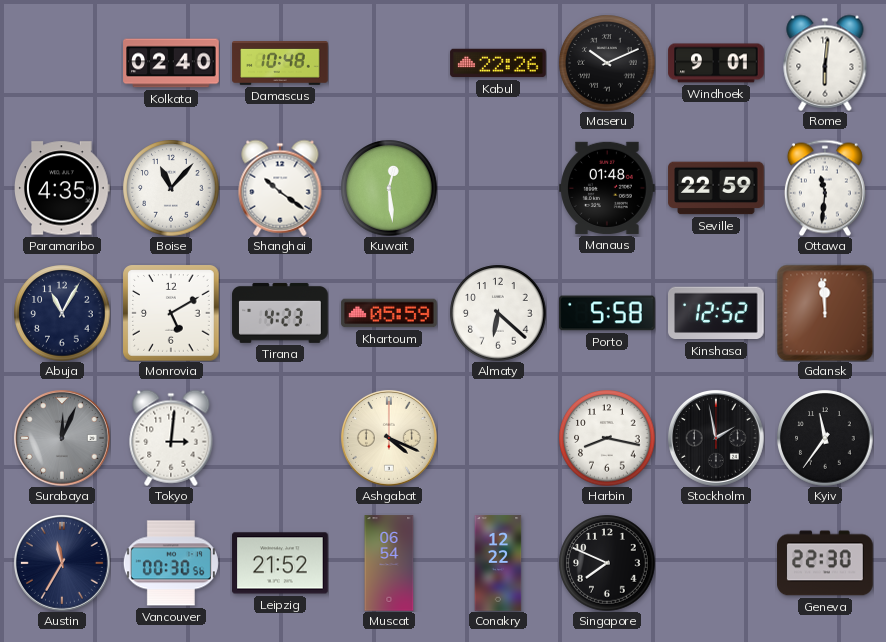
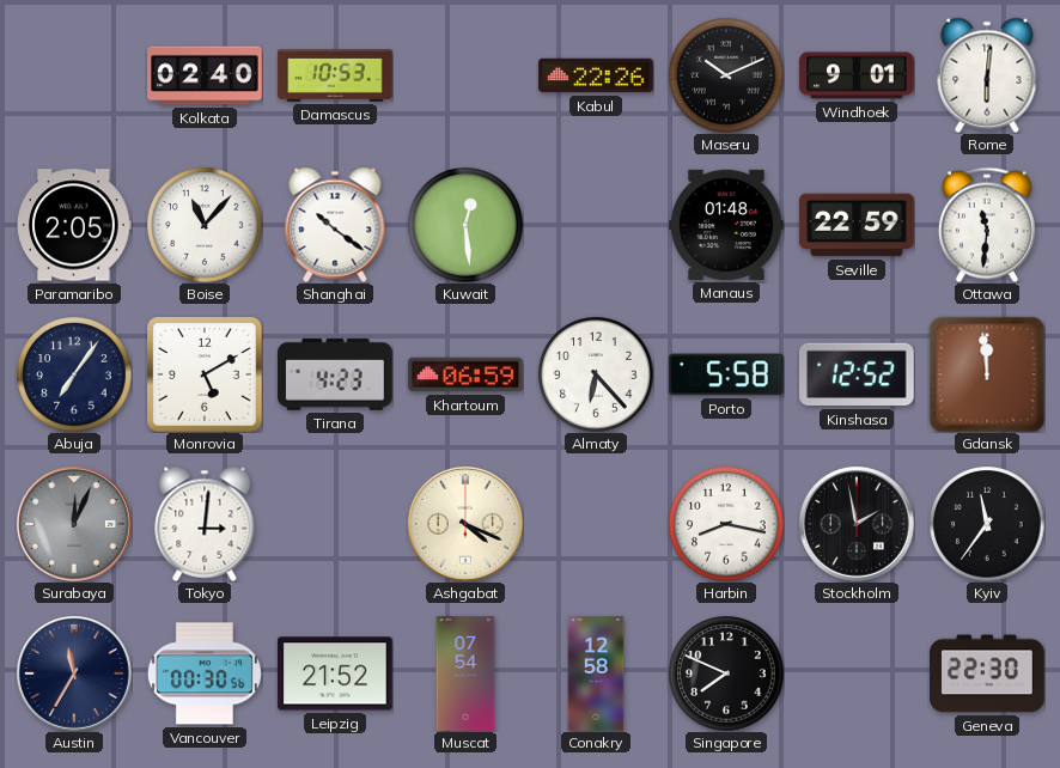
Damascus: 10:48 -> 10:53 (335, 77)
Paramaribo: 4:35 -> 2:05 (75, 225)
Abuja: 11:05 -> 7:06 (74, 374)
Khartoum: 05:59 -> 06:59 (465, 374)
Almaty: 6:22 -> 6:23 (596, 374)
Muscat: 06:54 -> 07:54 (465, 673)
Conakry: 12:22 -> 12:58 (596, 673)
